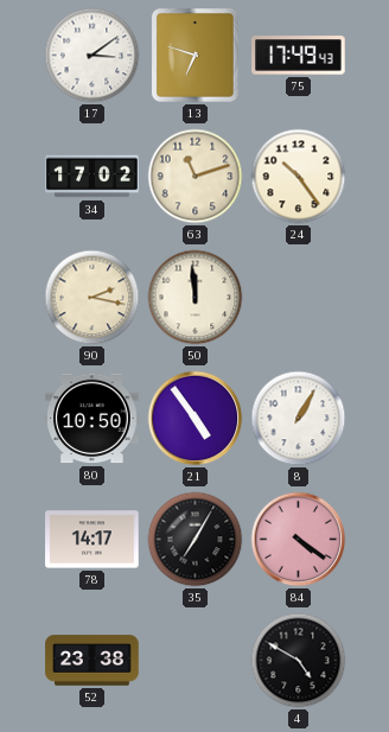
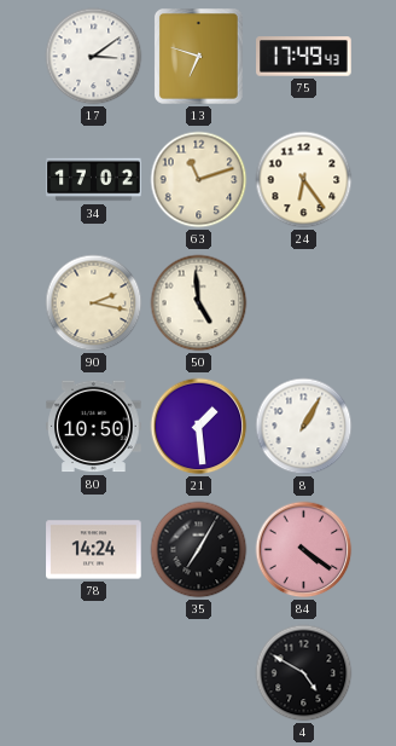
24: 10:24 -> 6:24 (304, 180)
50: 11:59 -> 4:59 (199, 303)
21: 4:54 -> 1:29 (199, 427)
78: 14:17 -> 14:24 (94, 550)
52: 23:38 -> none (93, 661)
